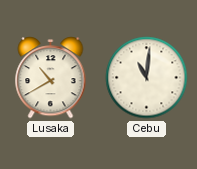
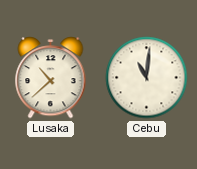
Lusaka: 10:40 -> 10:38 (51, 78)
